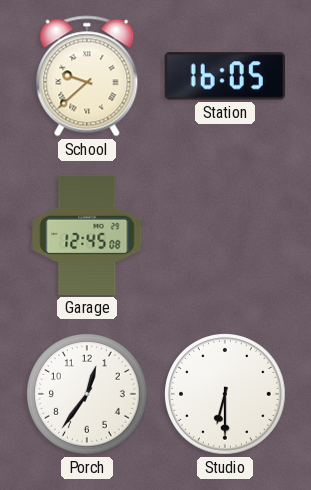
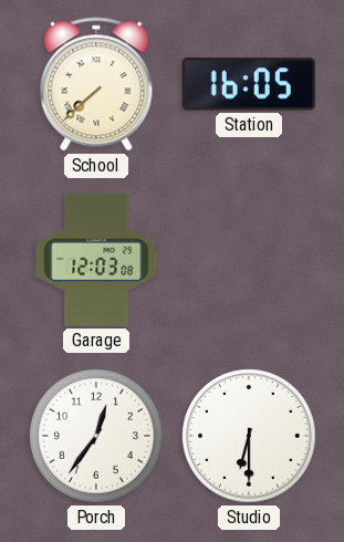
School: 9:38 -> 7:38 (96, 84)
Garage: 12:45 -> 12:03 (96, 260)
